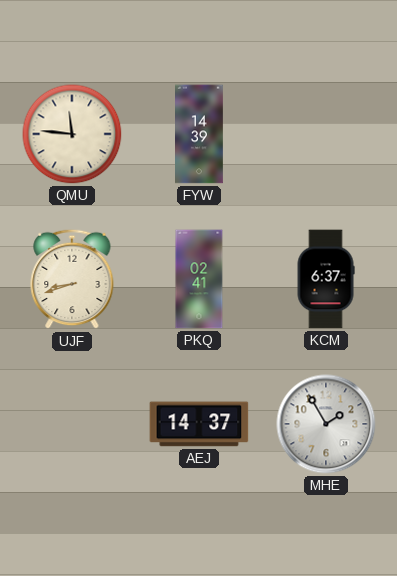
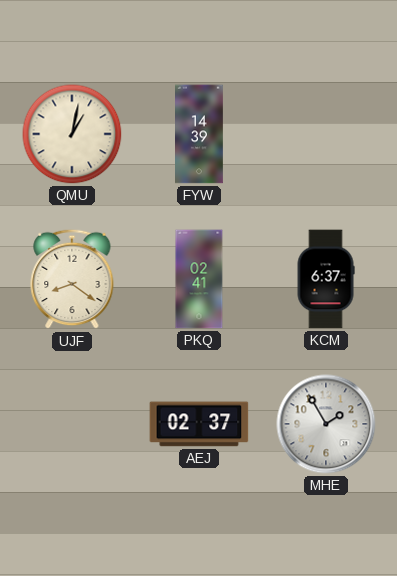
QMU: 11:46 -> 1:02 (72, 134)
UJF: 8:42 -> 8:21 (72, 279)
AEJ: 14:37 -> 02:37 (199, 424)
